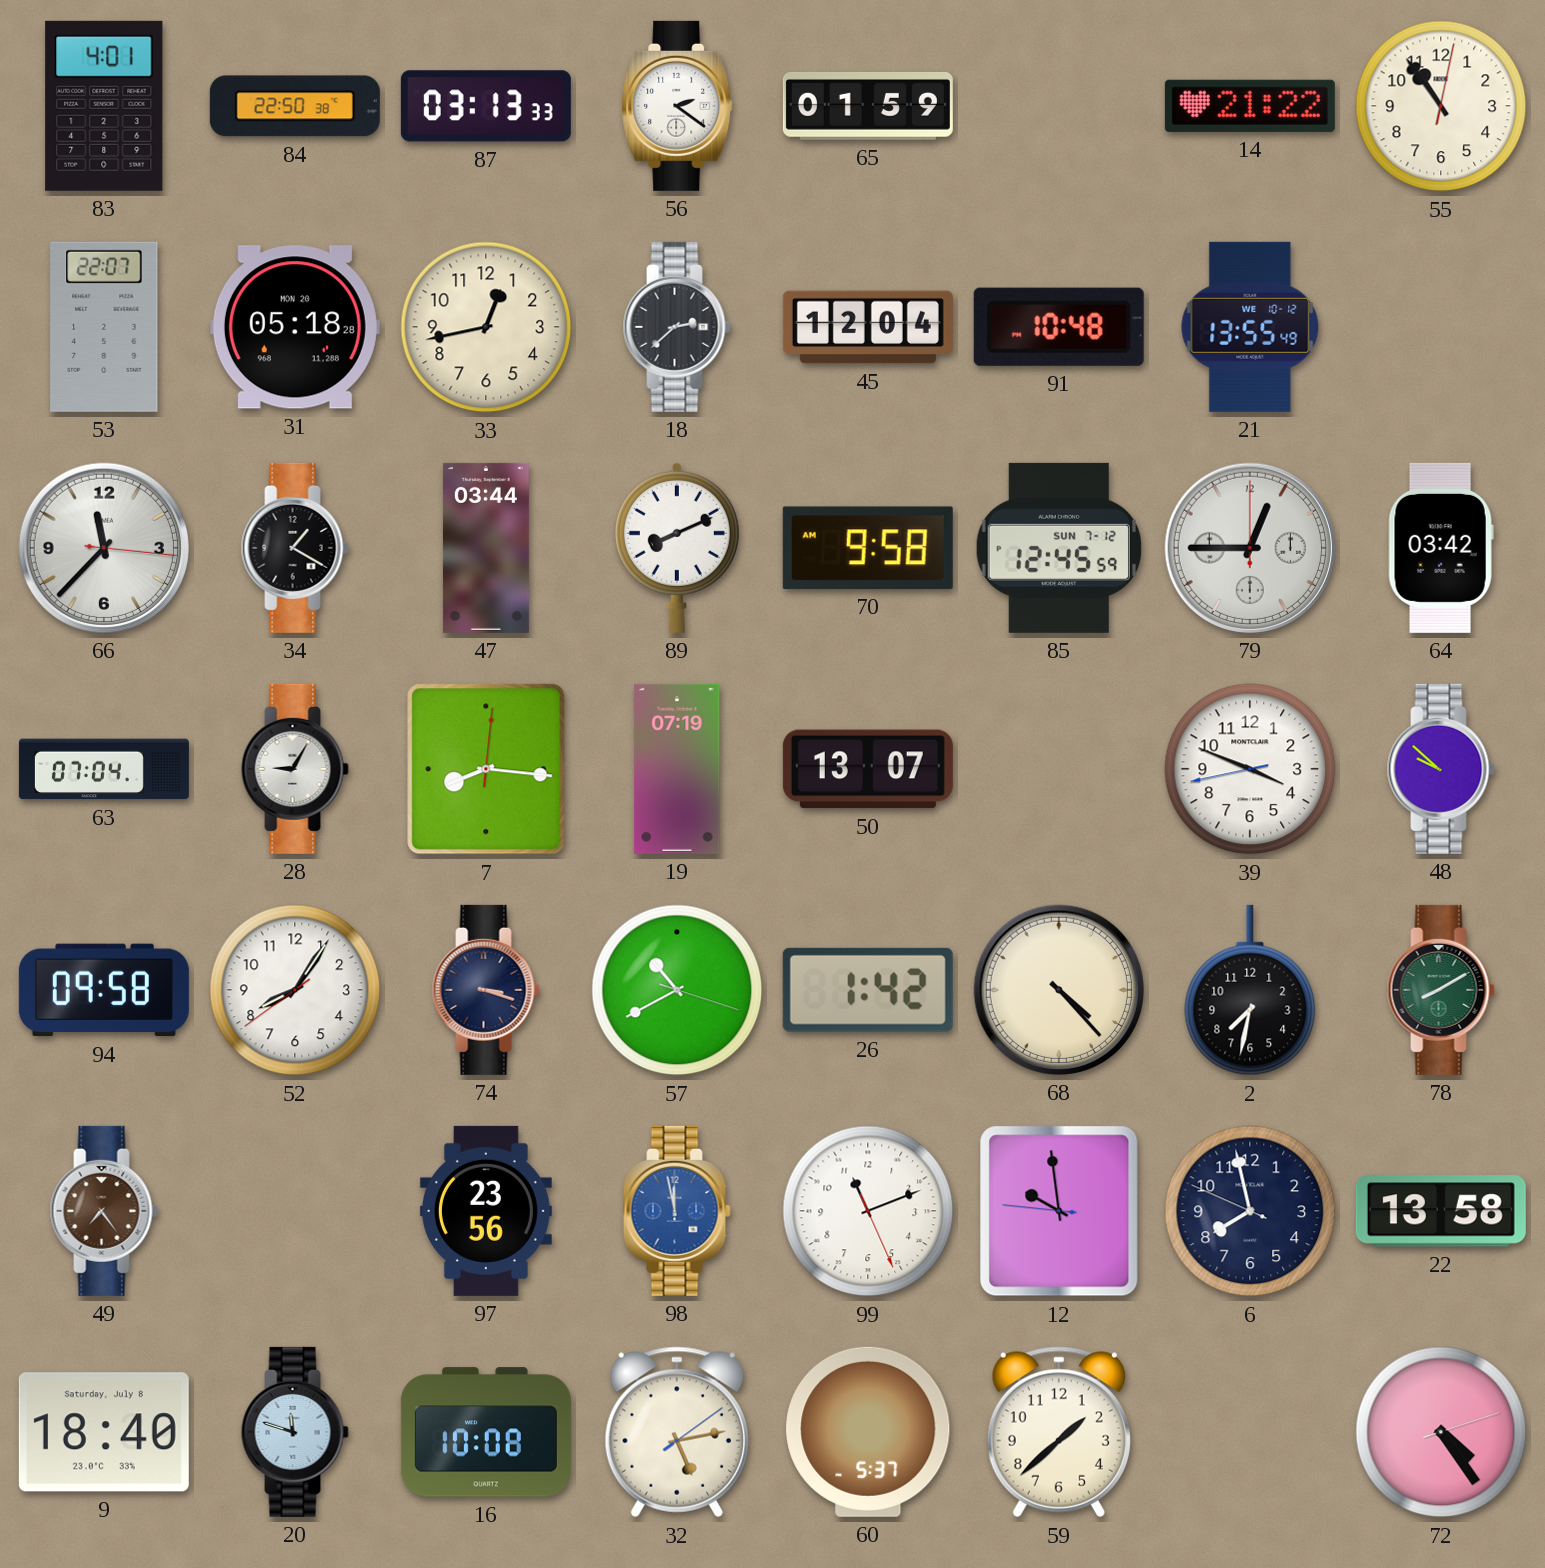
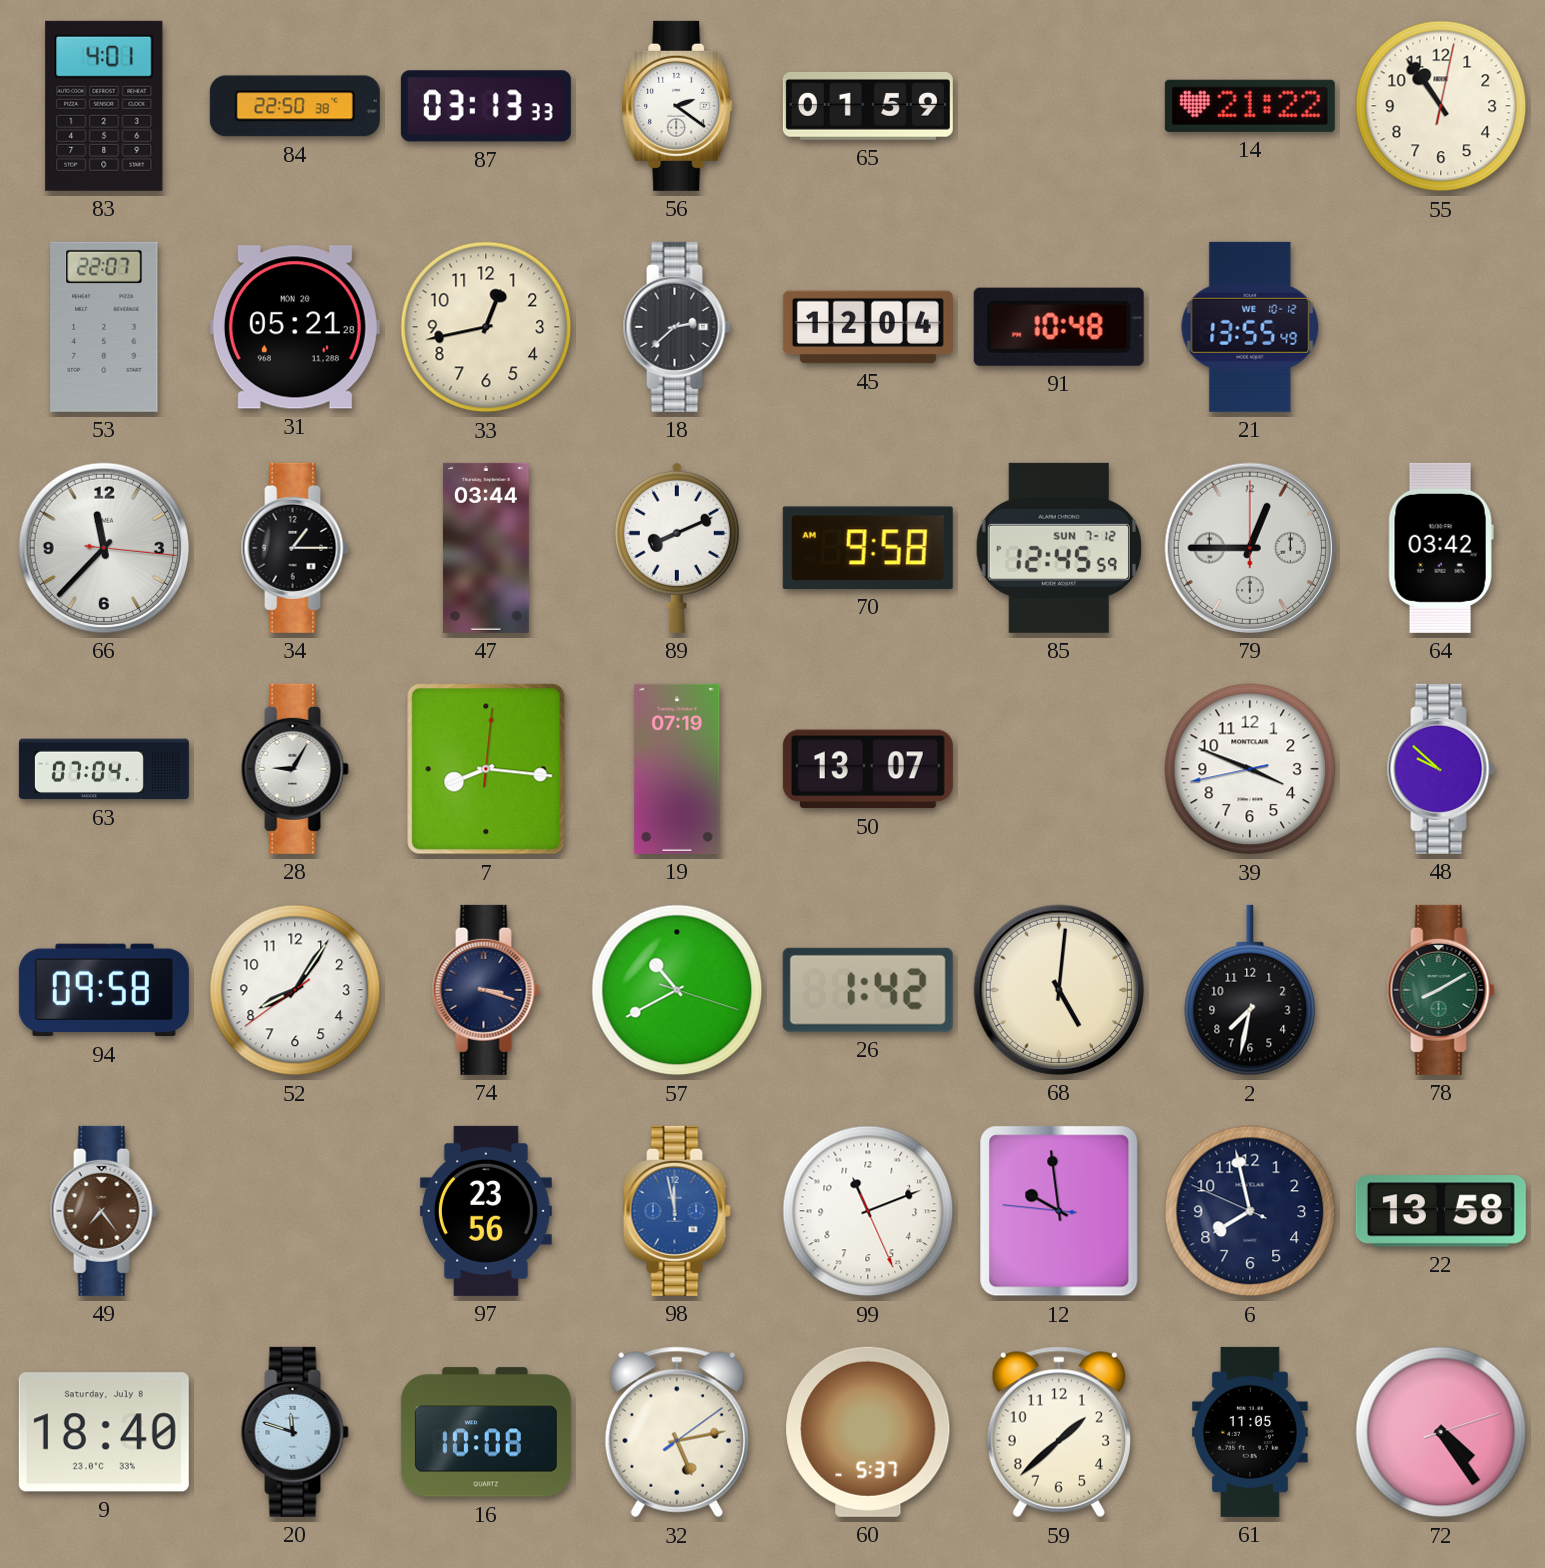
31: 05:18 -> 05:21 (295, 327)
34: 1:20 -> 1:15 (295, 548)
68: 4:23 -> 5:01 (1059, 990)
61: none -> 11:05 (1250, 1432)
